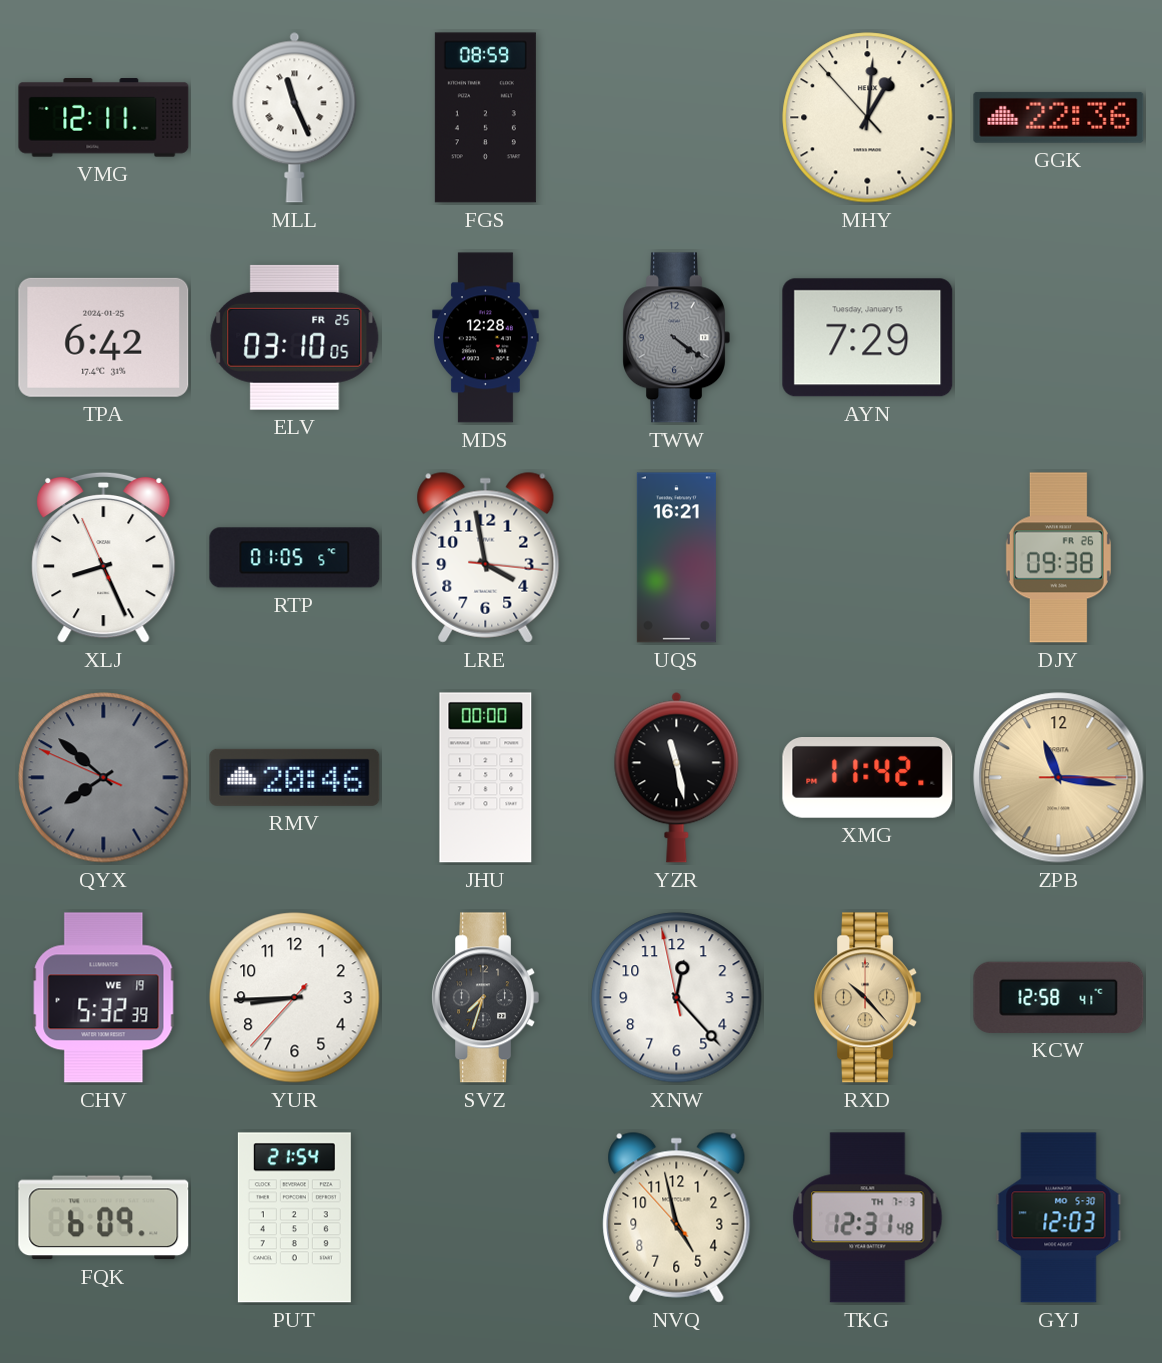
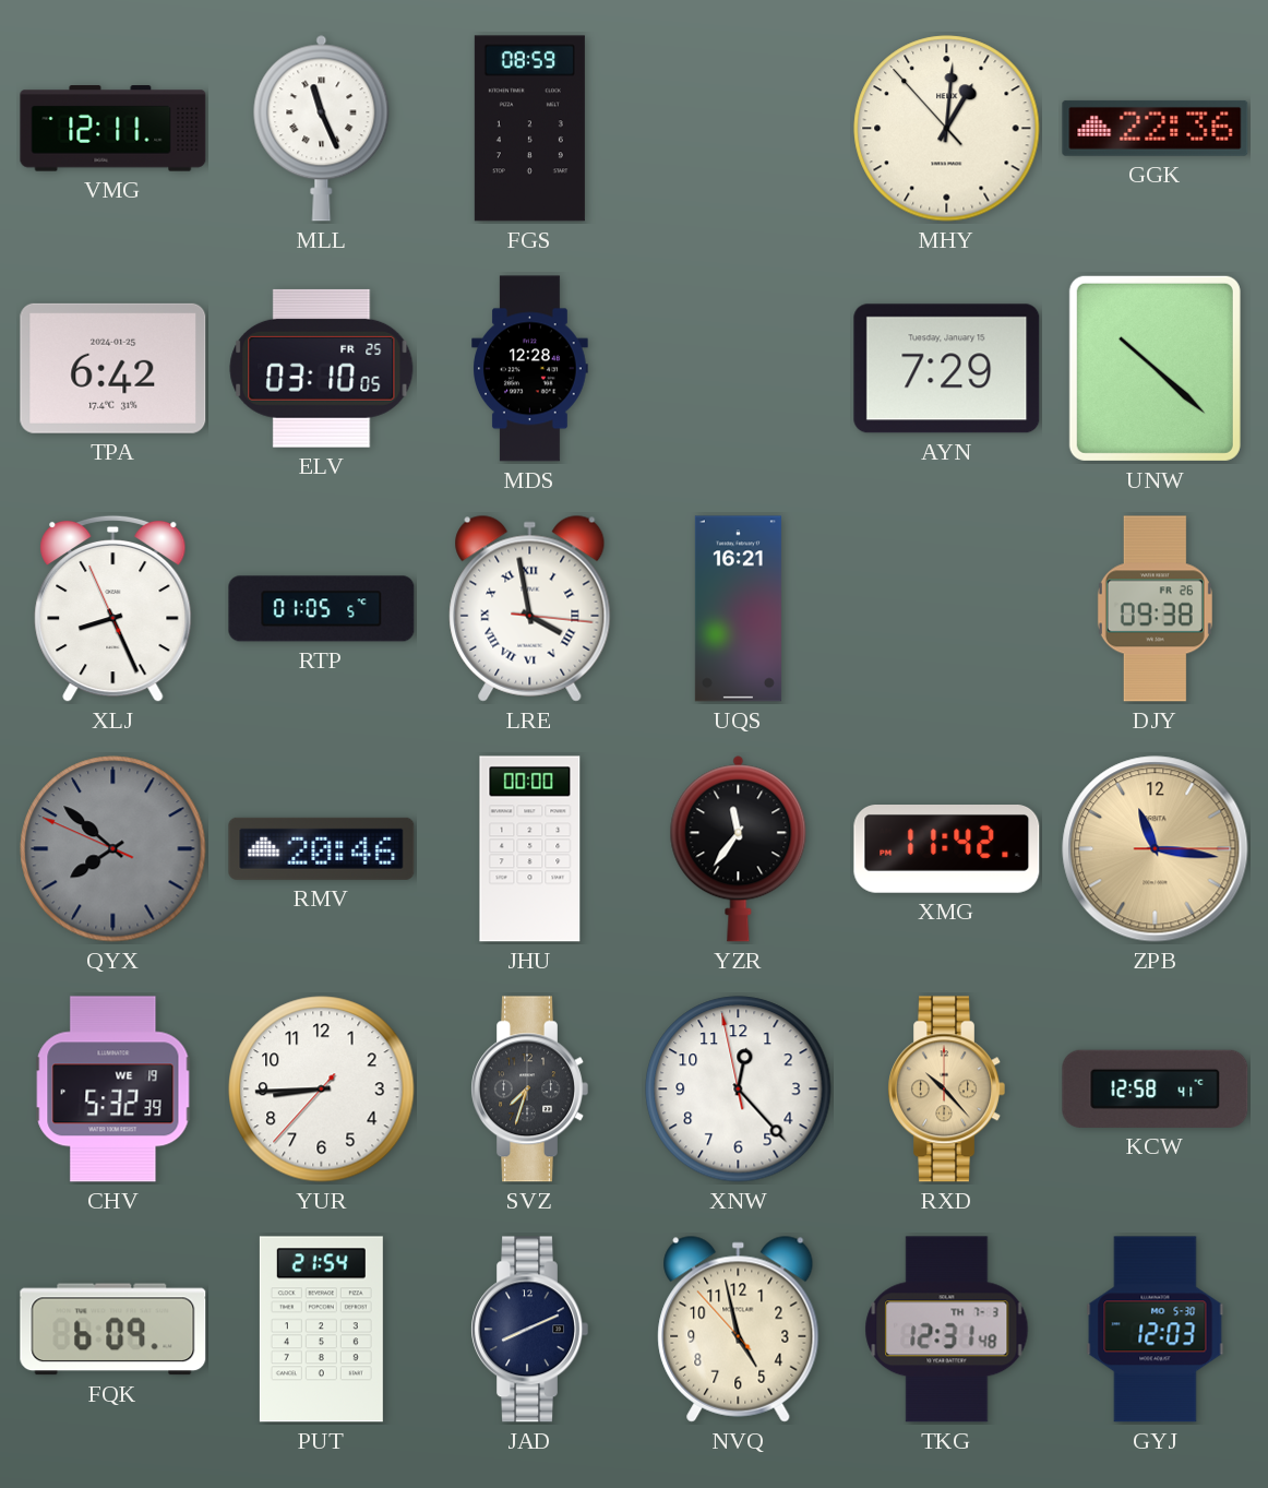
TWW: 4:21 -> none (676, 338)
UNW: none -> 10:22 (1155, 368)
LRE numerals: Arabic -> Roman (530, 608)
YZR: 11:28 -> 11:36 (739, 849)
JAD: none -> 8:11 (529, 1330)
